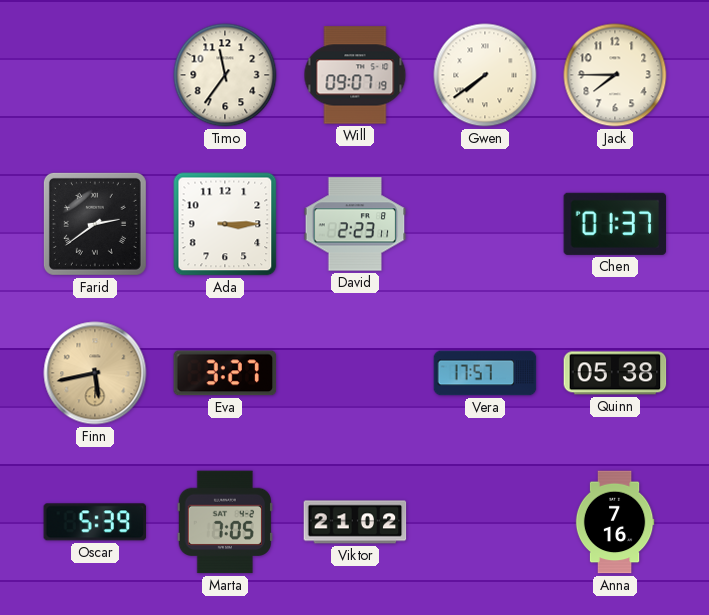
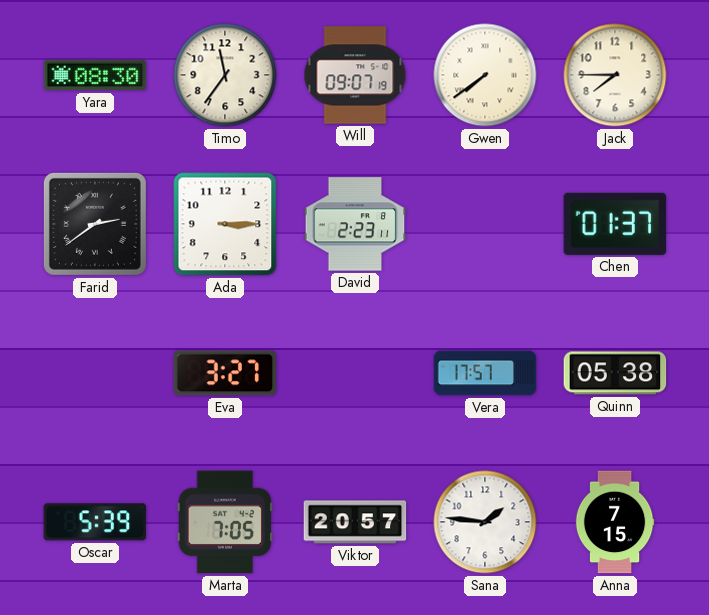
Yara: none -> 08:30 (95, 75)
Finn: 5:43 -> none (95, 373)
Viktor: 21:02 -> 20:57 (355, 522)
Sana: none -> 1:46 (485, 522)
Anna: 7:16 -> 7:15 (615, 522)
